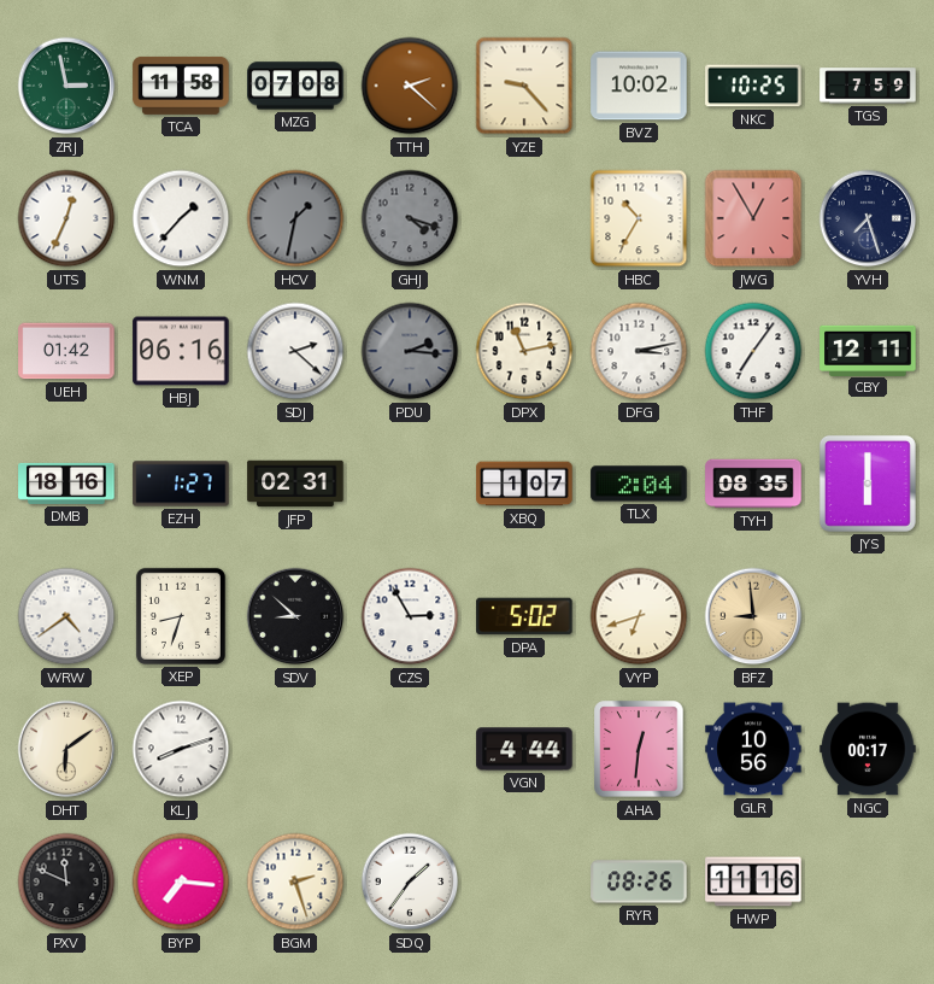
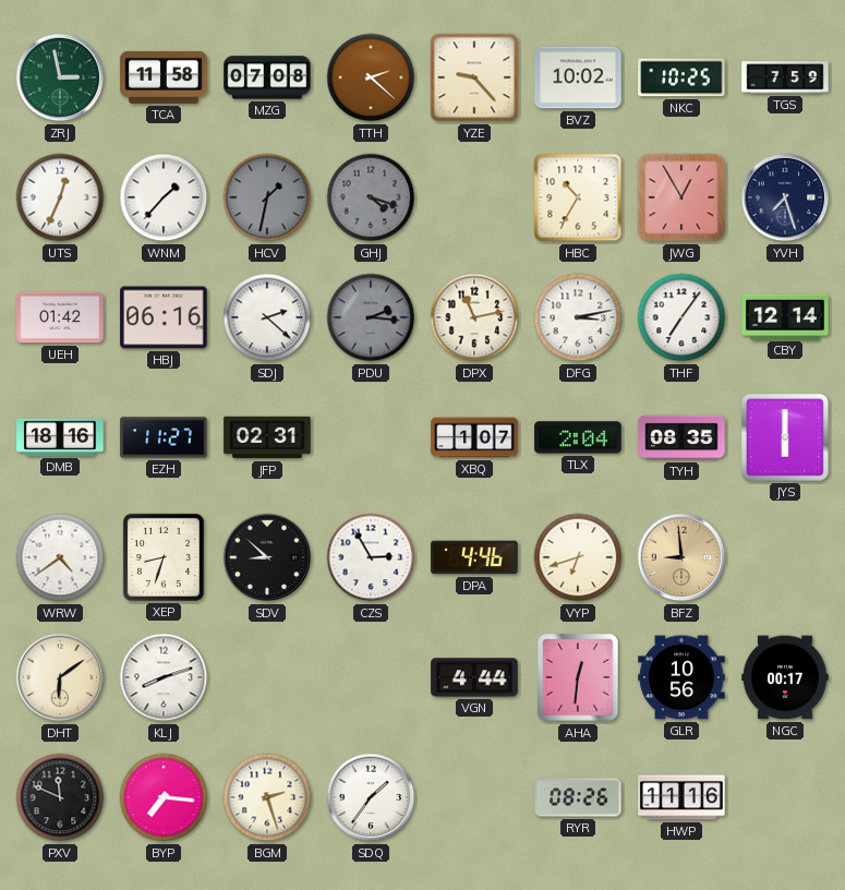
CBY: 12:11 -> 12:14 (785, 316)
EZH: 1:27 -> 11:27 (164, 437)
DPA: 5:02 -> 4:46 (474, 557)
